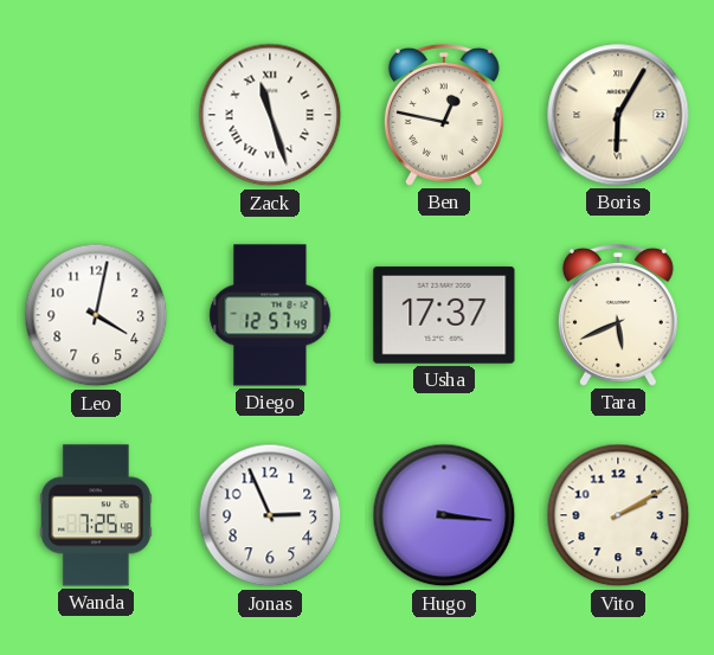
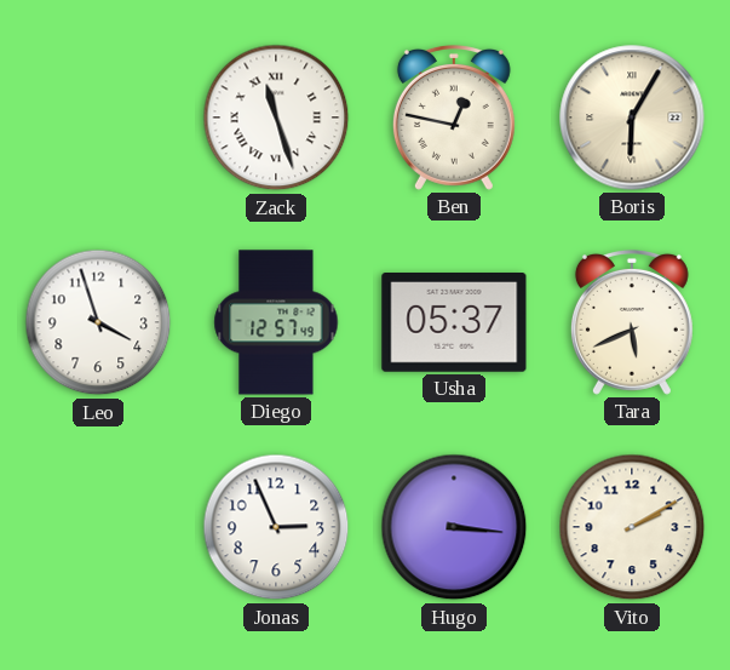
Leo: 4:02 -> 3:57 (98, 322)
Usha: 17:37 -> 05:37 (454, 322)
Wanda: 7:25 -> none (96, 515)
